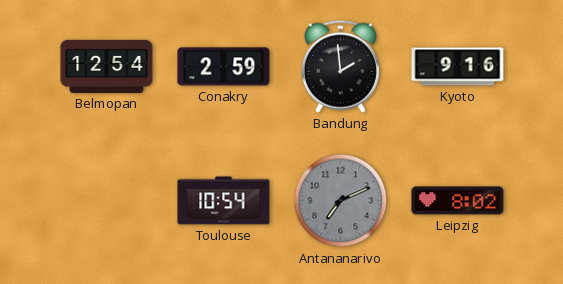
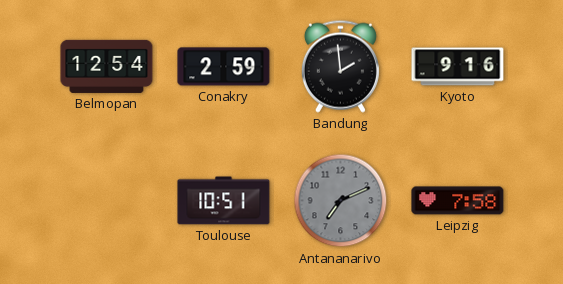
Toulouse: 10:54 -> 10:51 (224, 201)
Leipzig: 8:02 -> 7:58 (458, 201)
